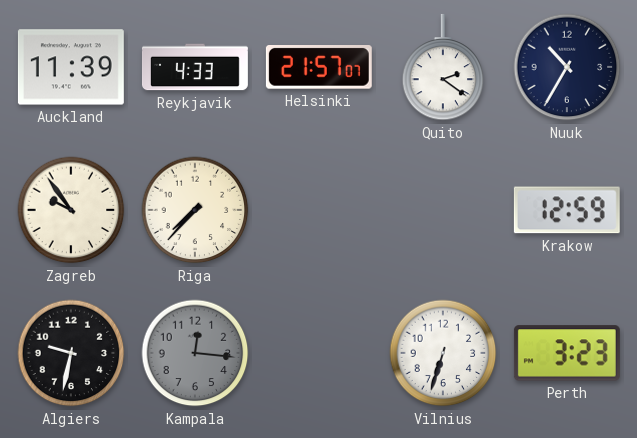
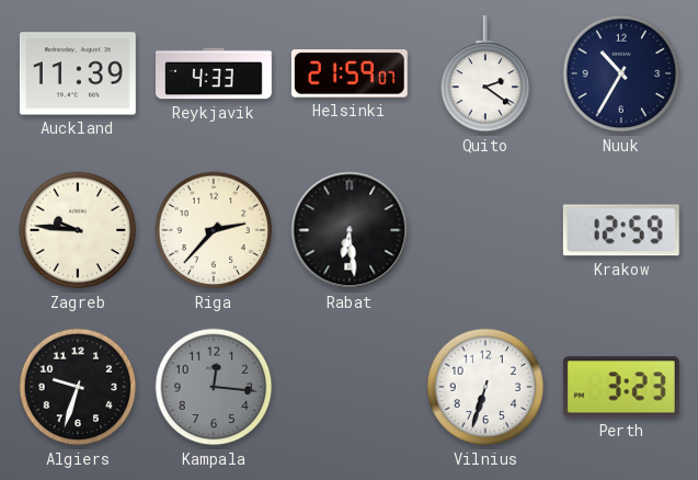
Helsinki: 21:57 -> 21:59 (350, 75)
Zagreb: 9:54 -> 9:46 (78, 230)
Riga: 7:37 -> 2:37 (214, 230)
Rabat: none -> 6:29 (350, 230)
Algiers: 9:32 -> 9:33 (78, 387)
